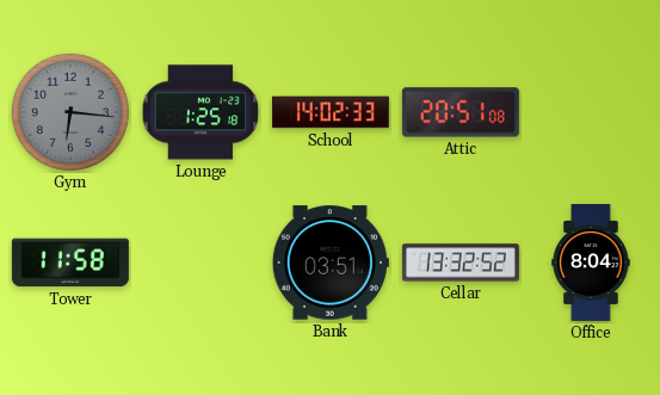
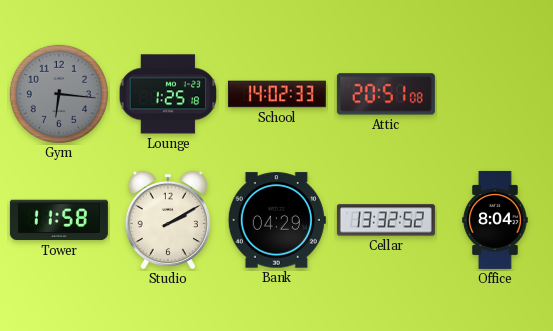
Studio: none -> 2:10 (168, 220)
Bank: 03:51 -> 04:29 (277, 220)
